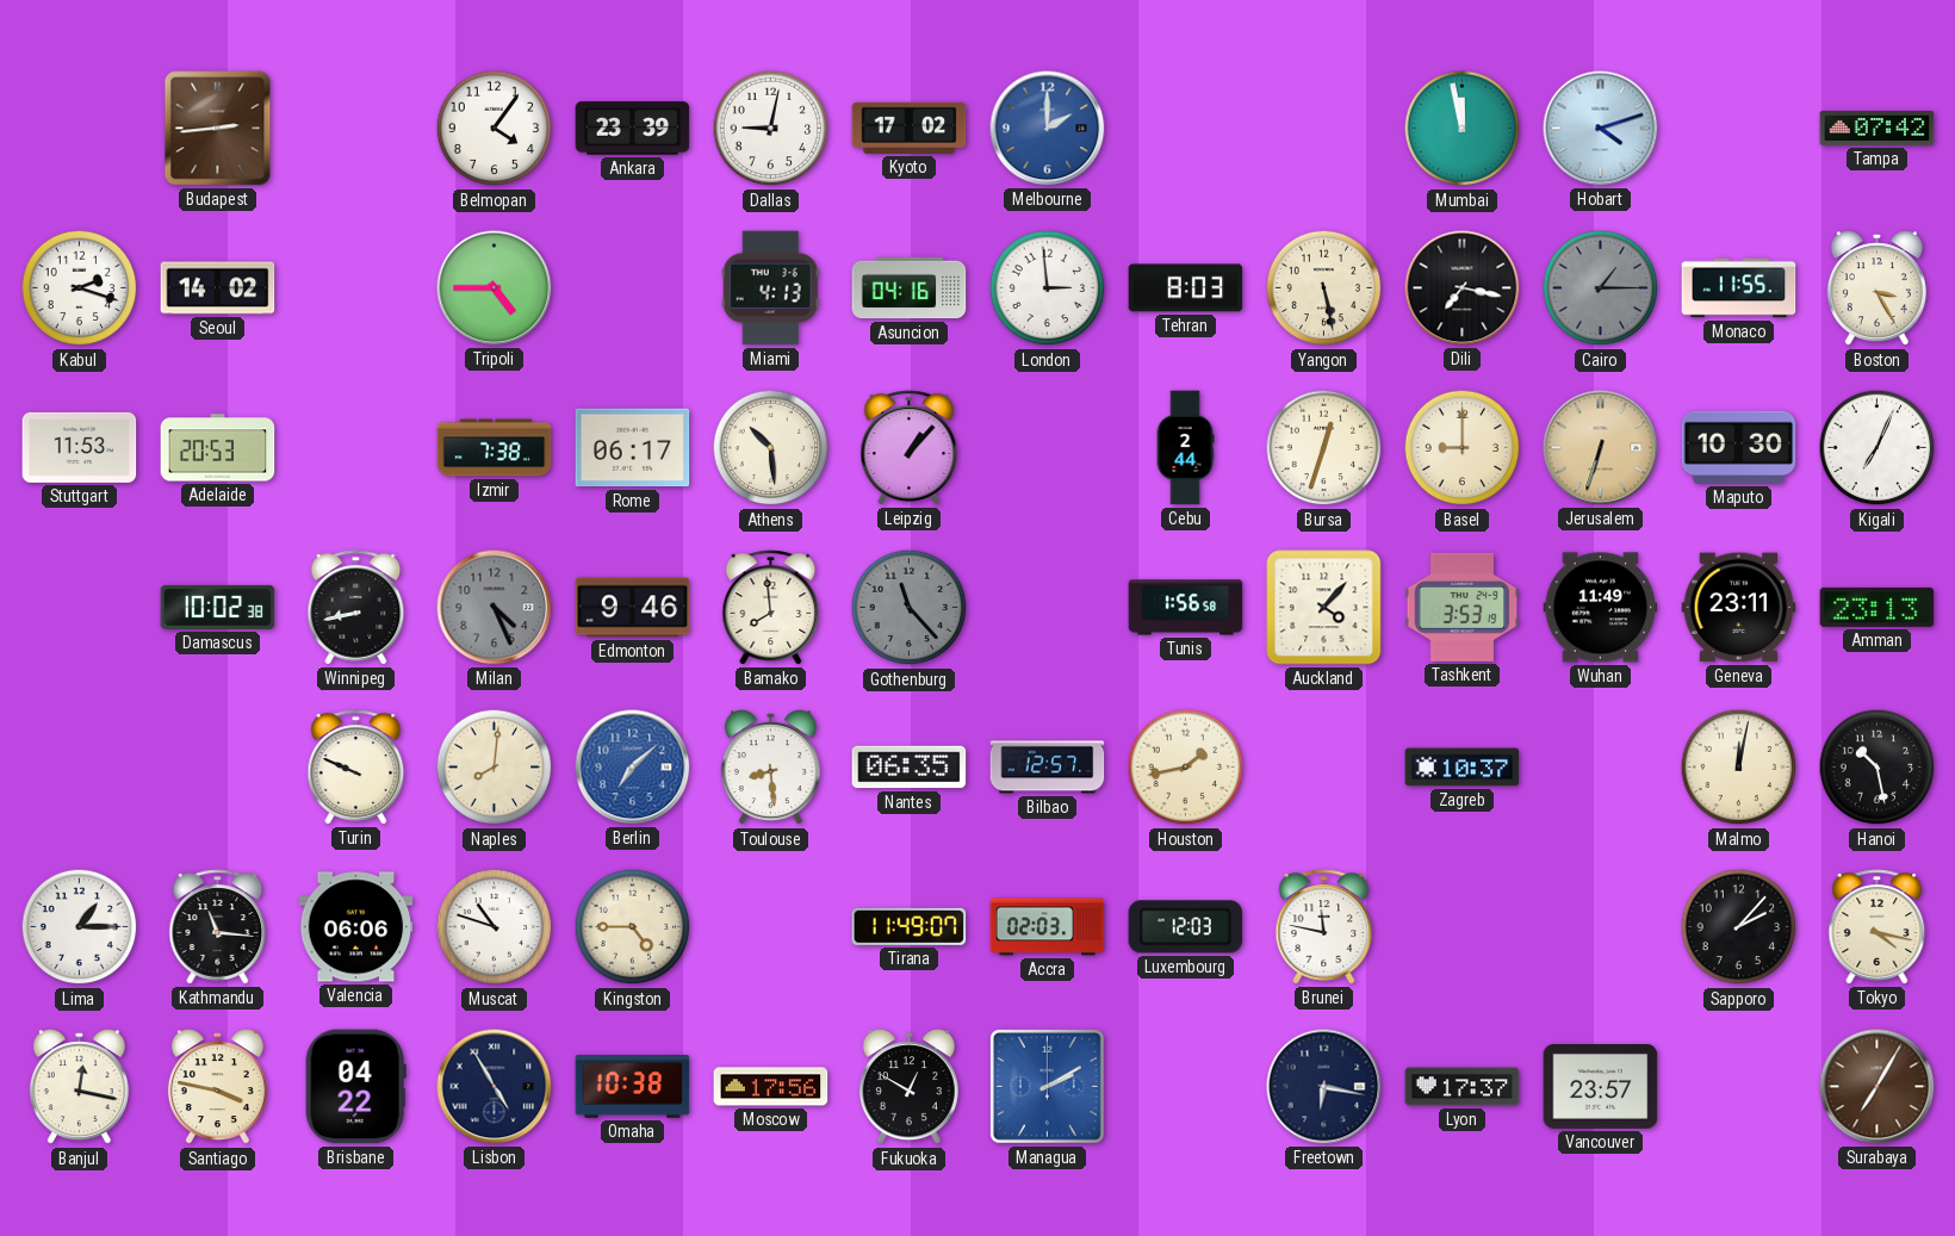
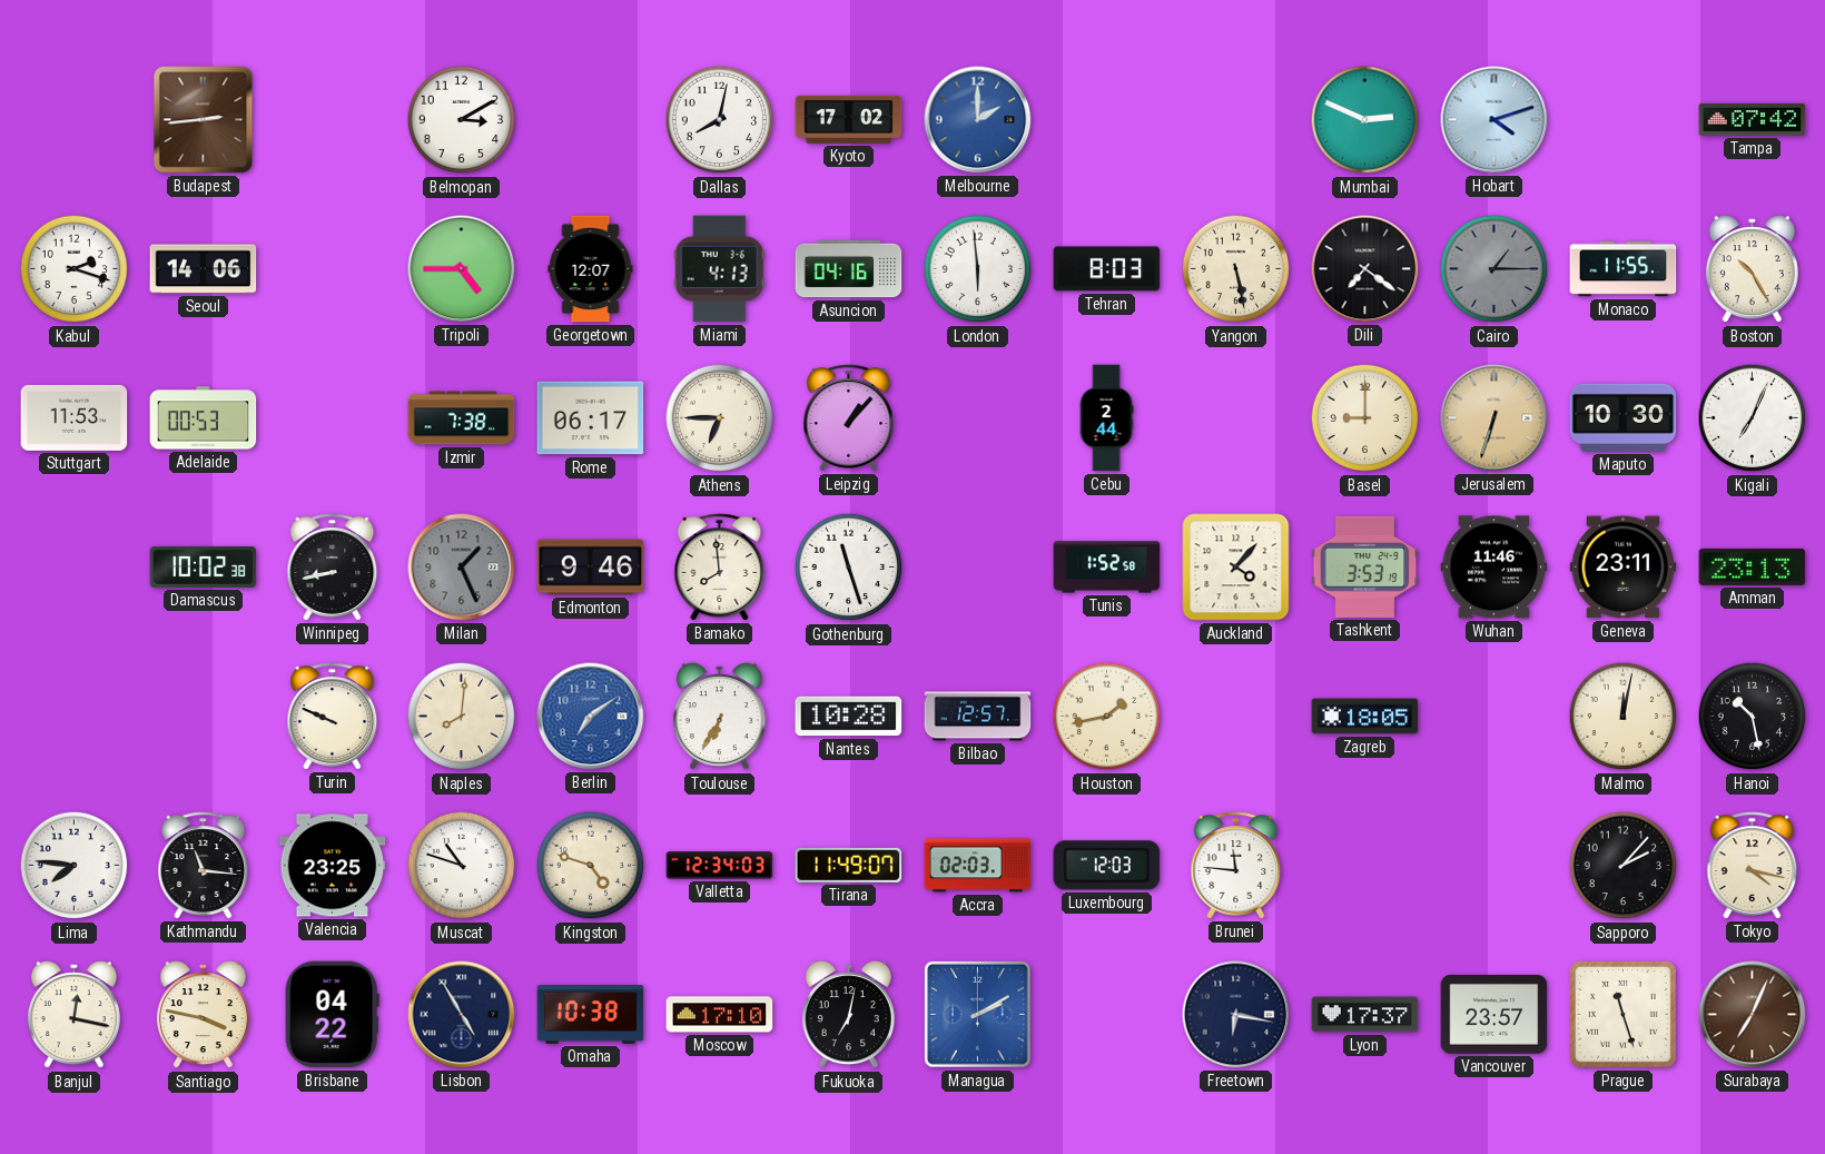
Belmopan: 4:06 -> 3:10 (462, 120)
Ankara: 23:39 -> none (633, 129)
Dallas: 9:02 -> 8:02 (720, 120)
Mumbai: 11:58 -> 2:49 (1365, 120)
Seoul: 14:02 -> 14:06 (204, 269)
Georgetown: none -> 12:07 (591, 269)
London: 2:59 -> 5:59 (978, 269)
Dili: 7:17 -> 7:21 (1365, 269)
Boston: 3:25 -> 10:25 (1752, 269)
Adelaide: 20:53 -> 00:53 (204, 418)
Athens: 10:29 -> 6:45 (720, 418)
Bursa: 12:33 -> none (1324, 448)
Milan: 4:26 -> 1:26 (462, 568)
Gothenburg: 11:23 -> 11:27 (849, 568)
Gothenburg dial: grey -> white (849, 568)
Tunis: 1:56 -> 1:52 (1107, 568)
Wuhan: 11:49 -> 11:46 (1494, 568)
Berlin: 7:08 -> 7:09 (591, 717)
Toulouse: 8:29 -> 6:35 (719, 717)
Nantes: 06:35 -> 10:28 (849, 717)
Zagreb: 10:37 -> 18:05 (1365, 717)
Lima: 1:15 -> 7:46 (75, 866)
Valencia: 06:06 -> 23:25 (333, 866)
Kingston: 4:45 -> 4:48 (591, 866)
Valletta: none -> 12:34 (720, 866)
Brunei: 11:47 -> 11:46 (1236, 866)
Moscow: 17:56 -> 17:10 (720, 1015)
Fukuoka: 12:50 -> 7:02 (848, 1015)
Prague: none -> 11:27 (1624, 1015)
Surabaya: 7:05 -> 7:04 (1753, 1015)
